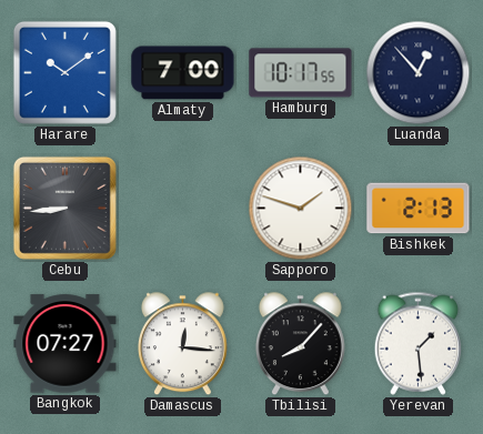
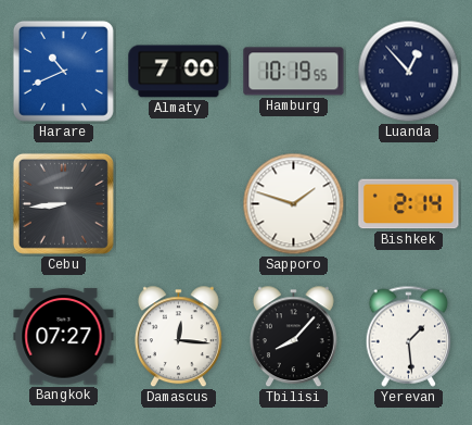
Harare: 10:09 -> 10:41 (63, 71)
Hamburg: 10:17 -> 10:19 (294, 72)
Bishkek: 2:13 -> 2:14 (409, 204)
